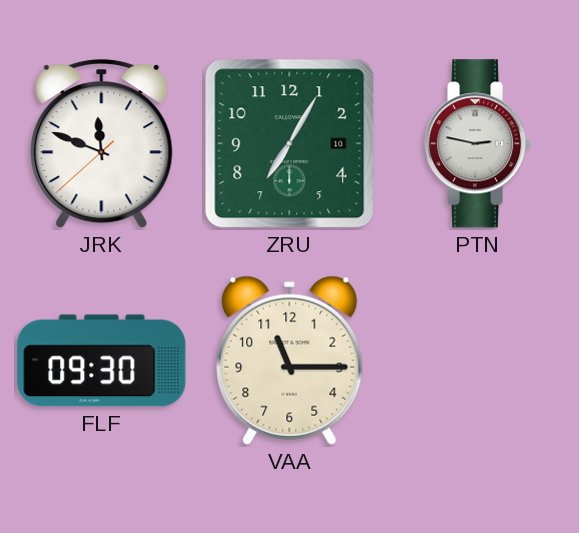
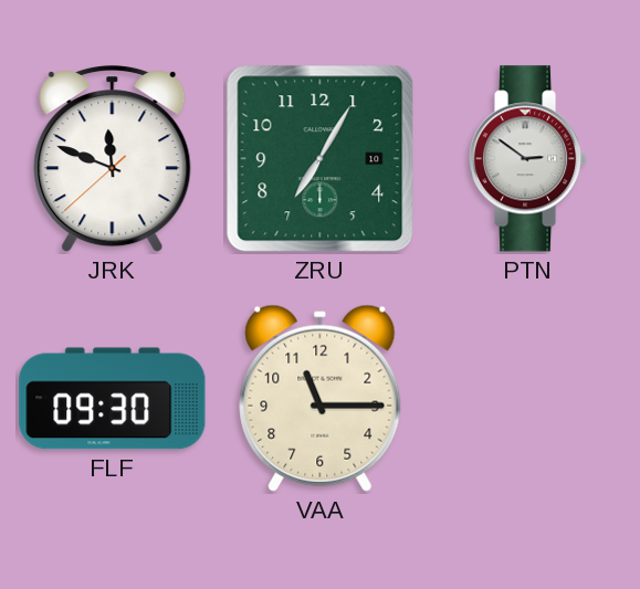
PTN: 2:47 -> 2:51 (528, 159)
